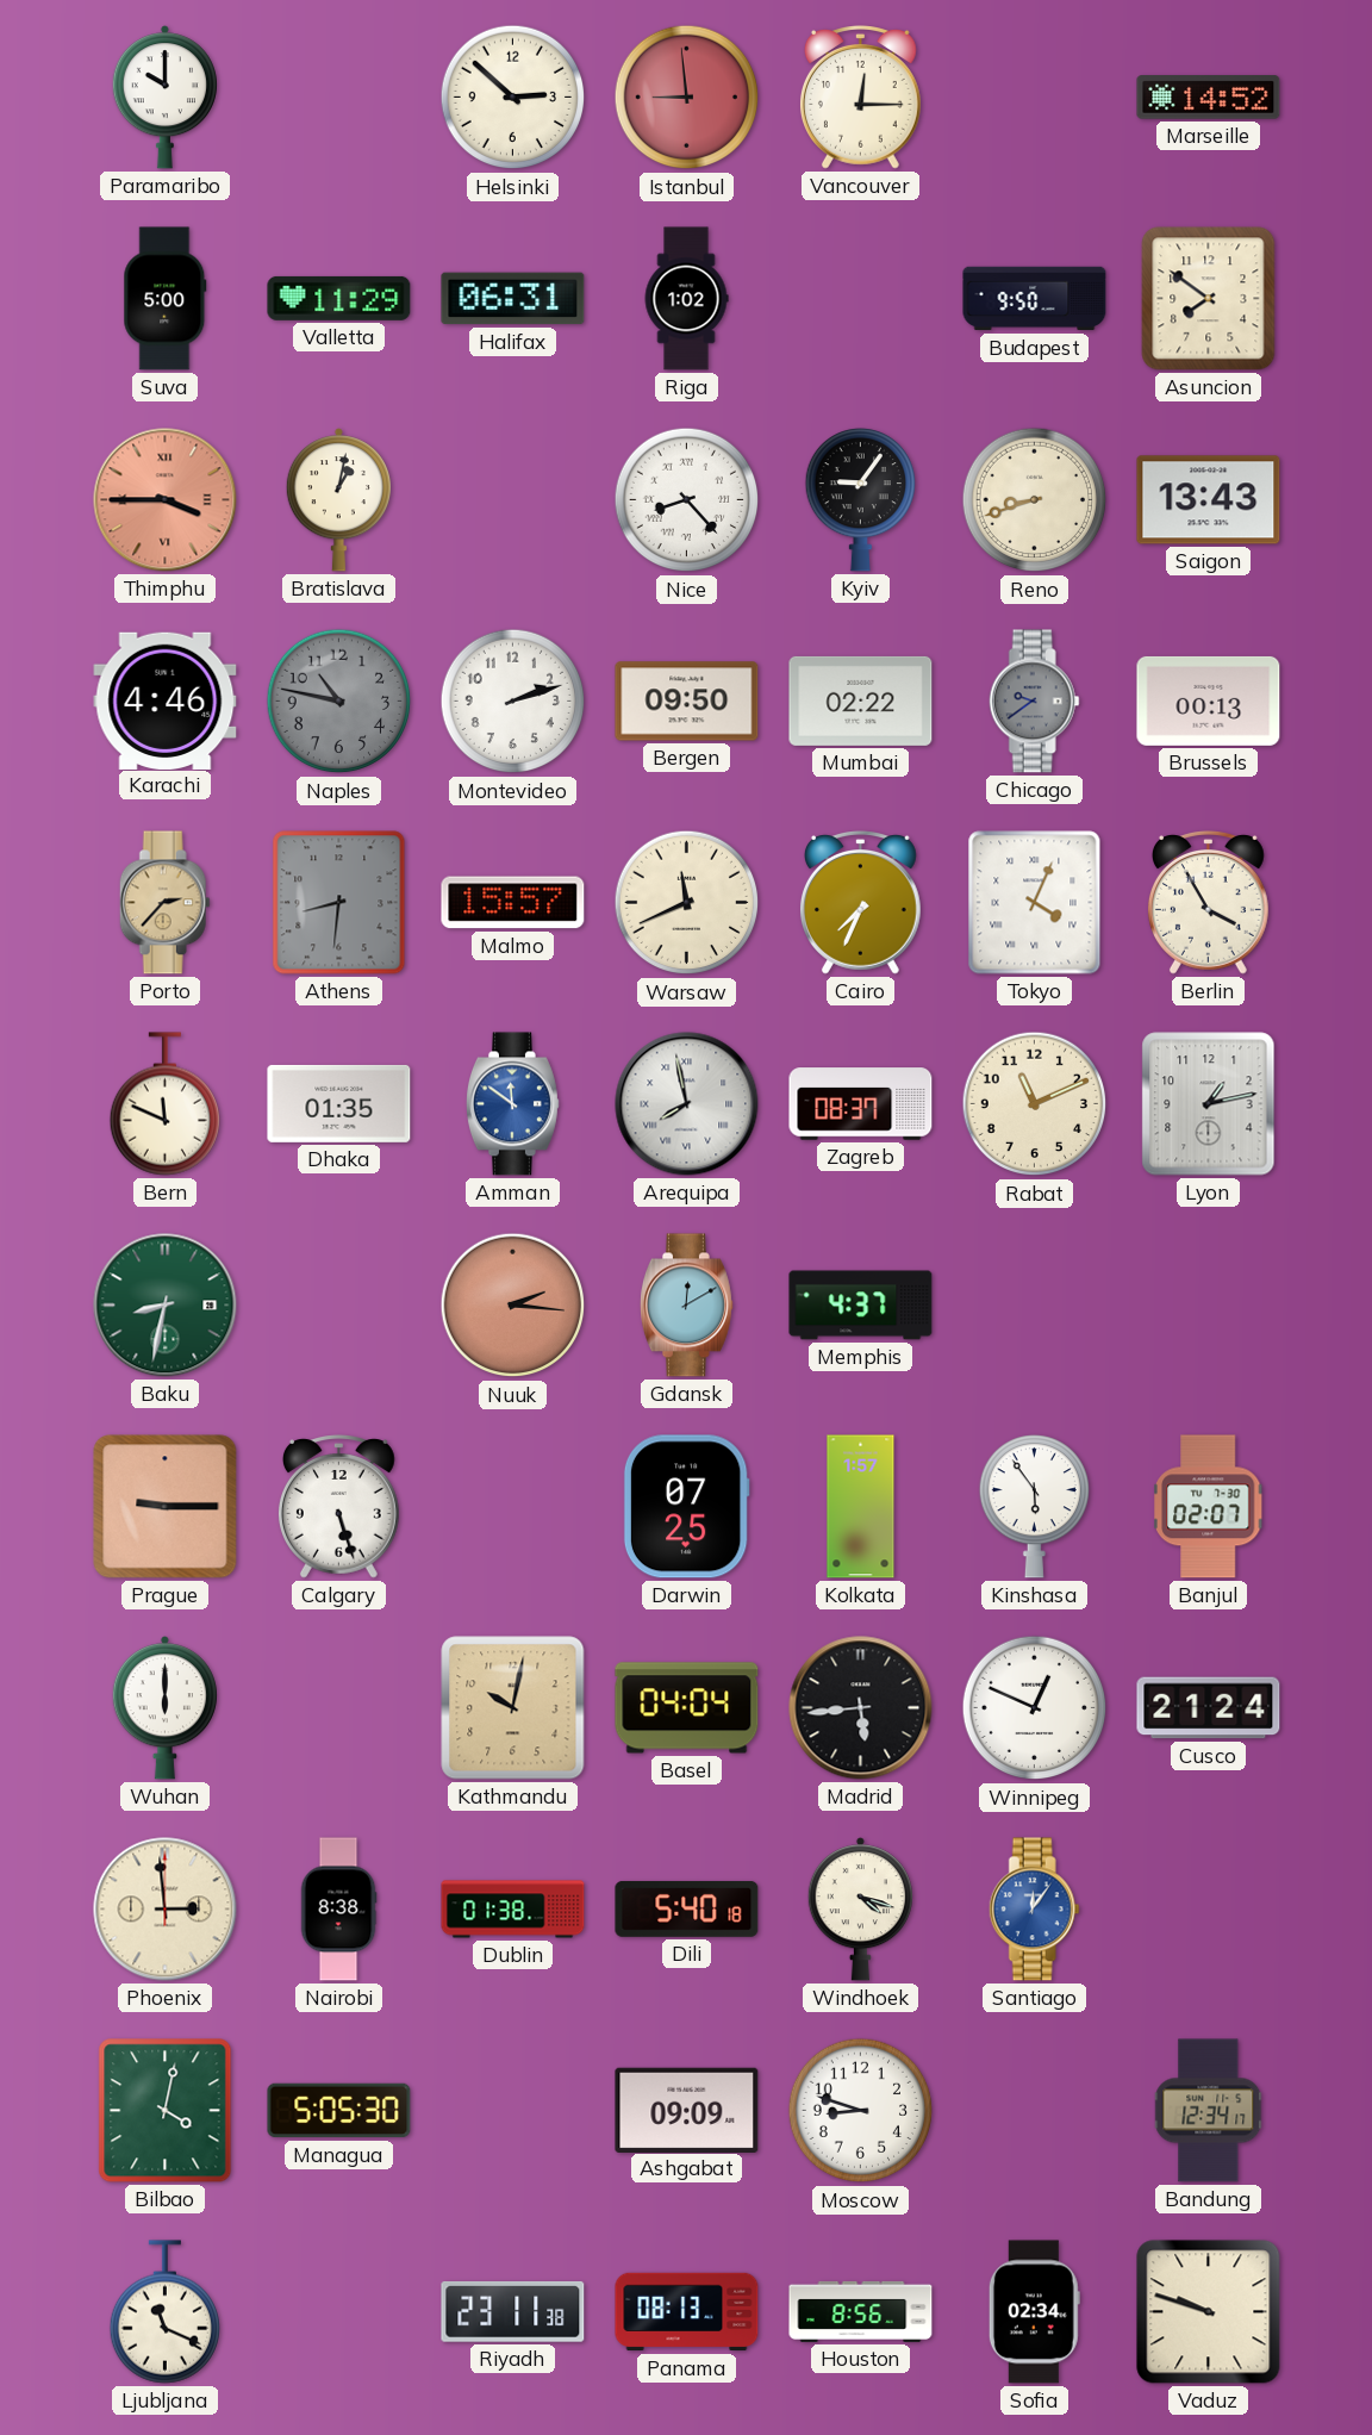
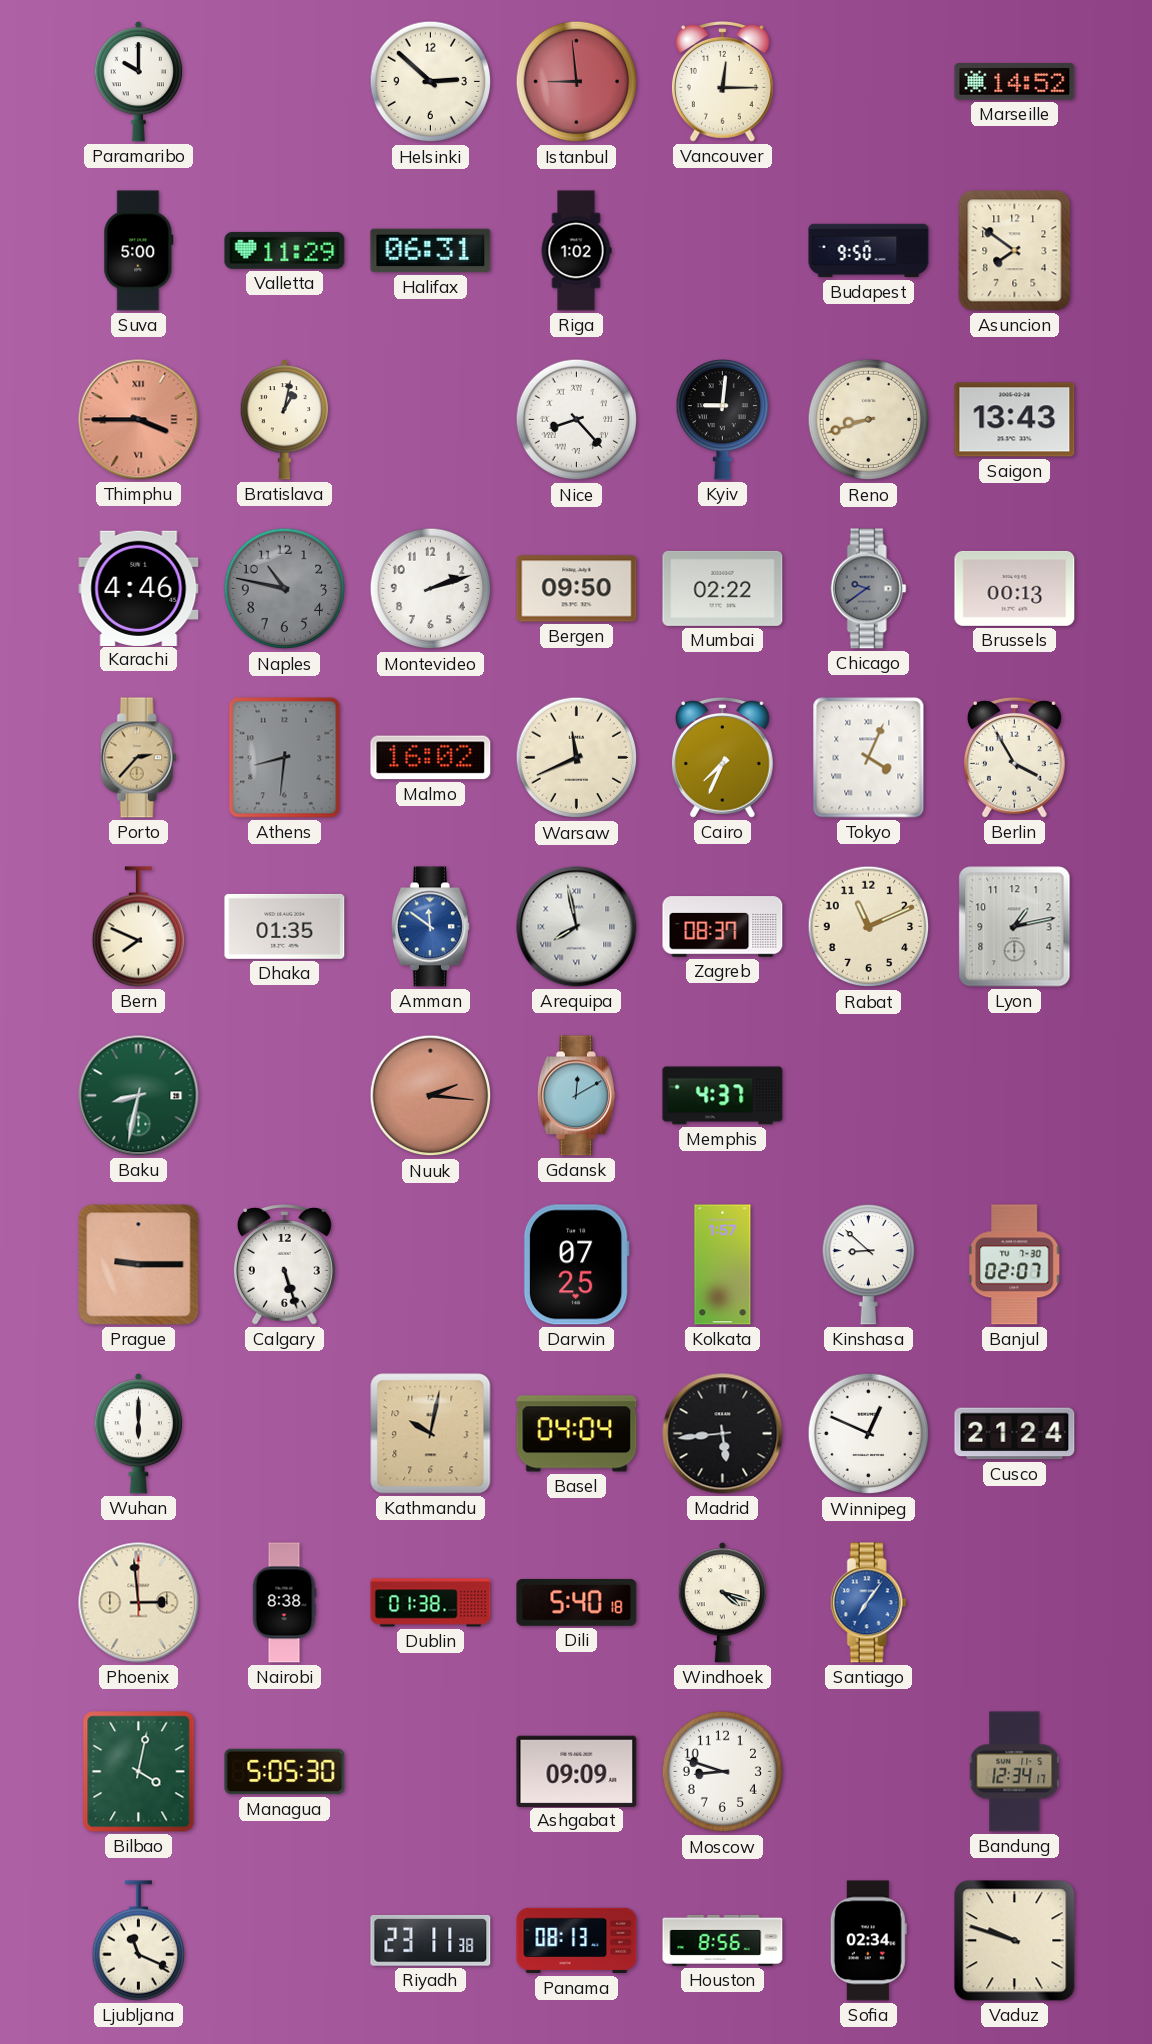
Kyiv: 9:06 -> 9:01 (722, 420)
Malmo: 15:57 -> 16:02 (431, 758)
Bern: 11:49 -> 7:49 (138, 927)
Kinshasa: 5:54 -> 8:52 (868, 1265)
Santiago: 12:06 -> 7:06 (868, 1603)
